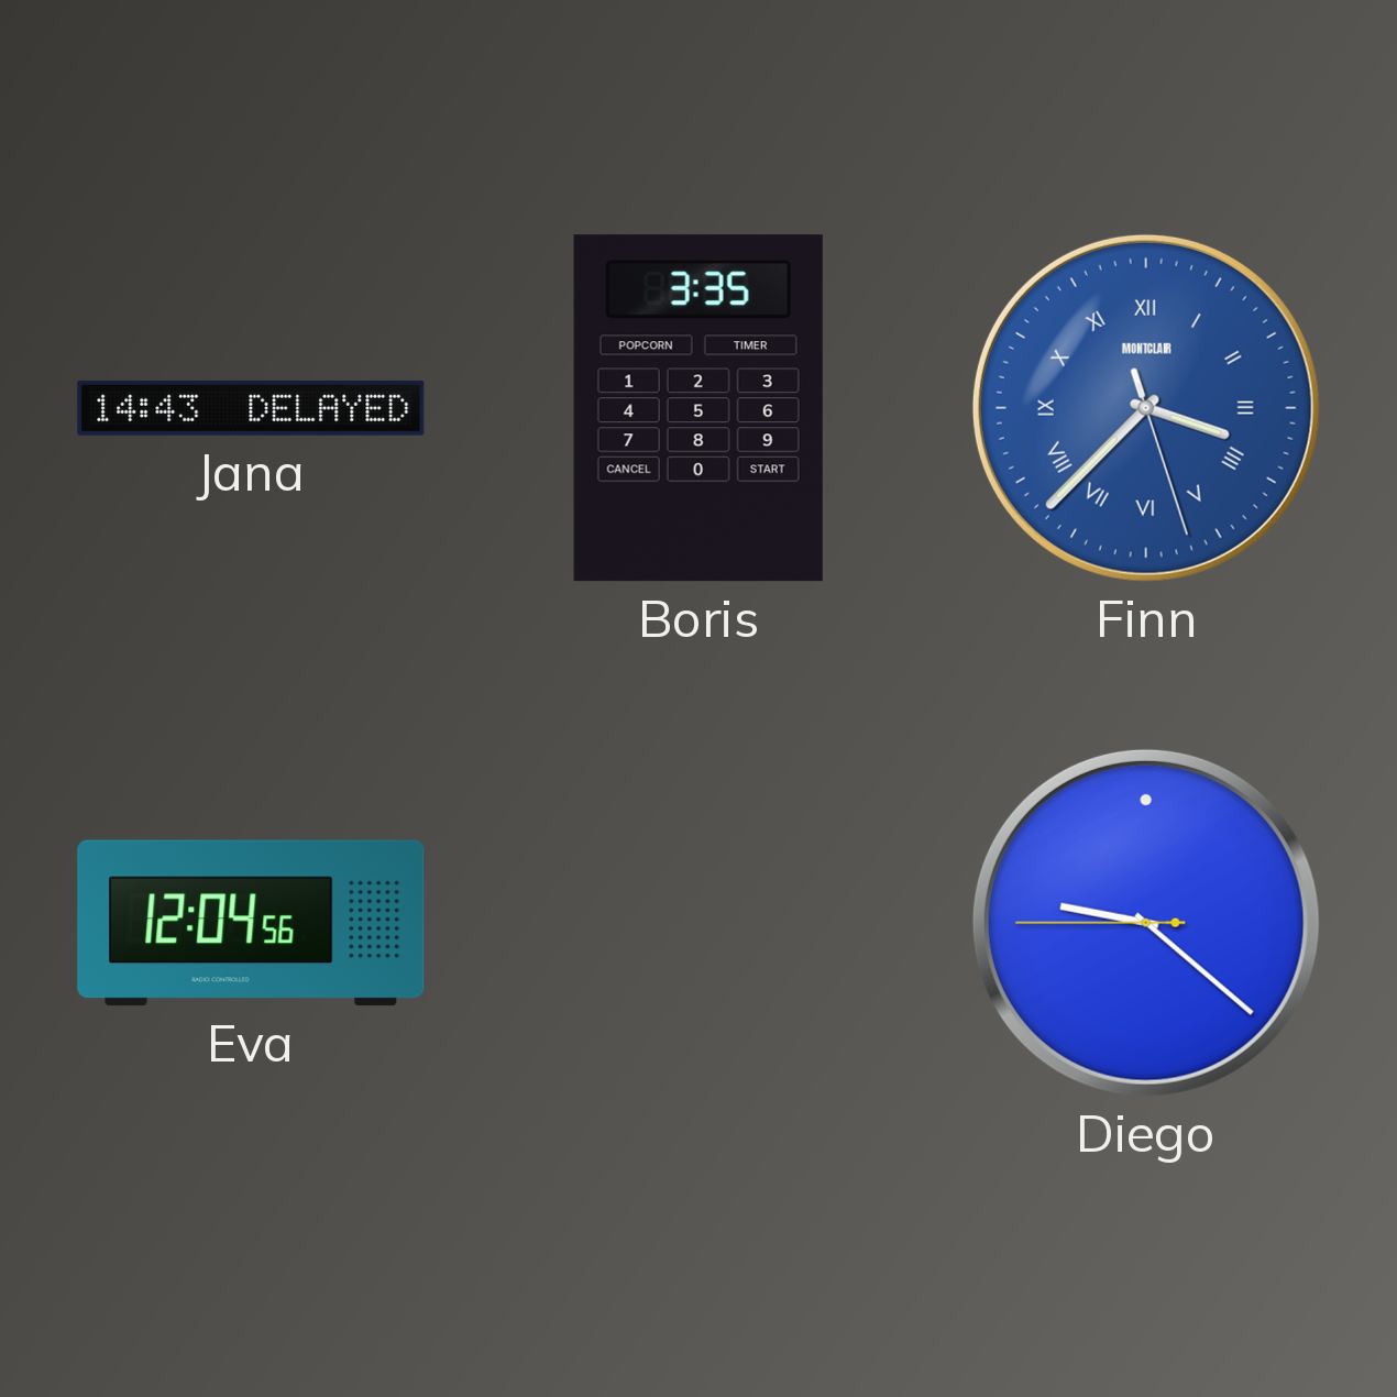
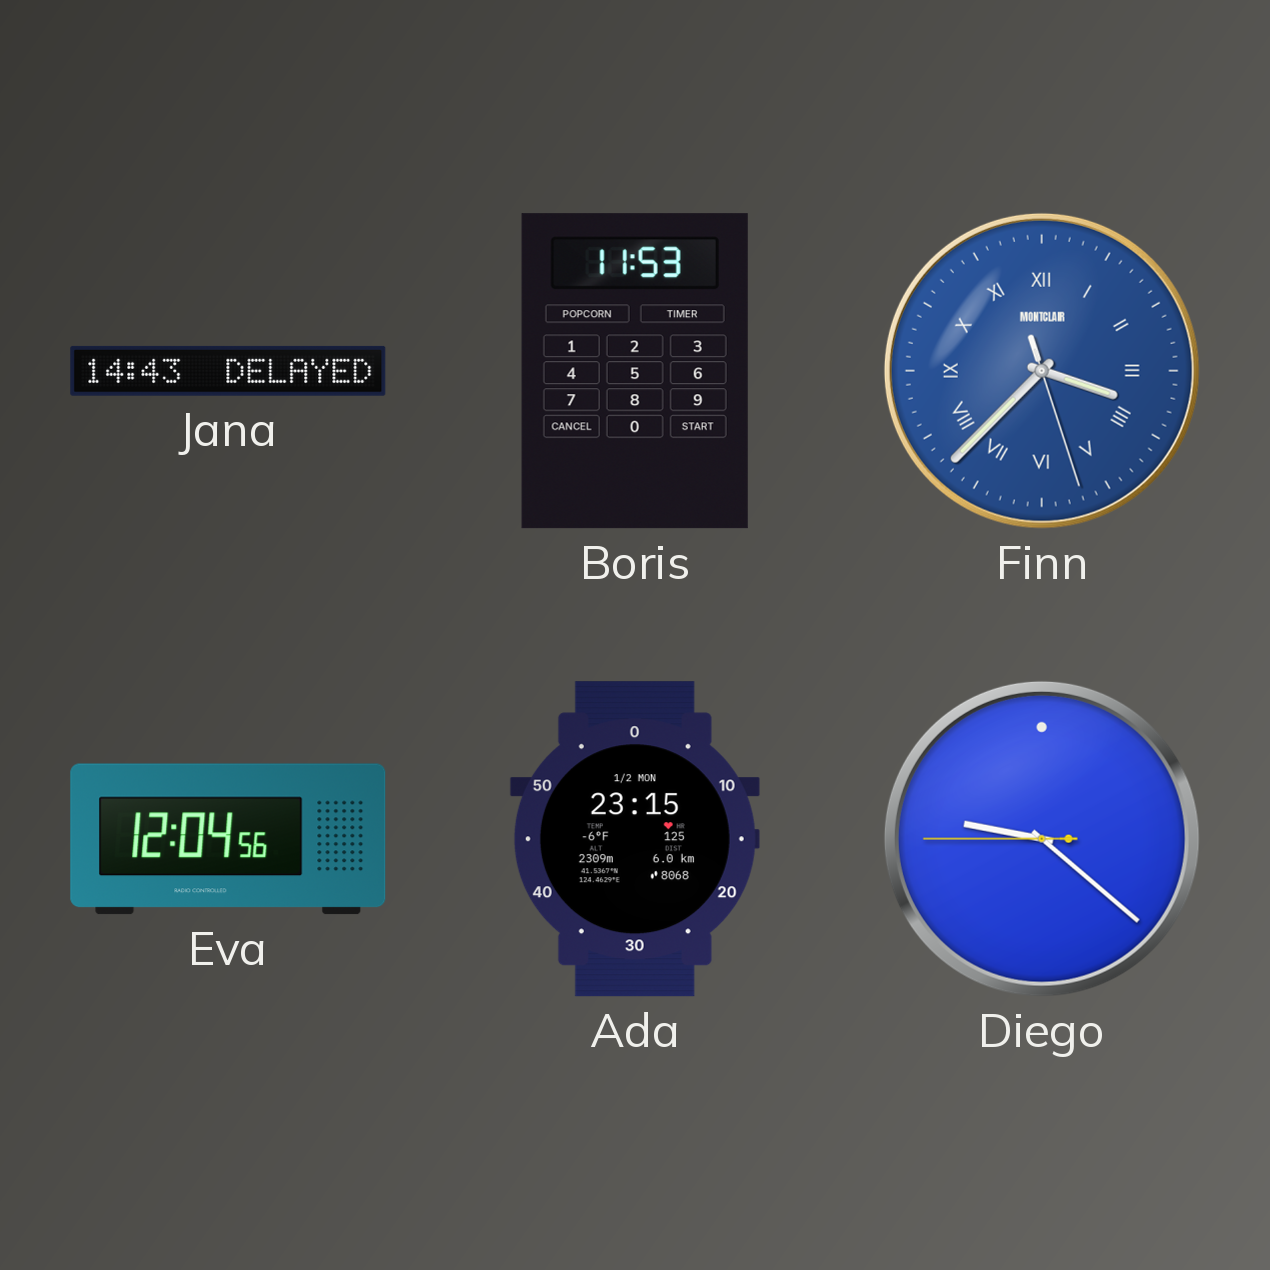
Boris: 3:35 -> 11:53 (635, 371)
Ada: none -> 23:15 (635, 839)
